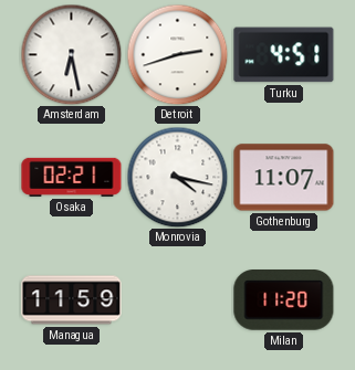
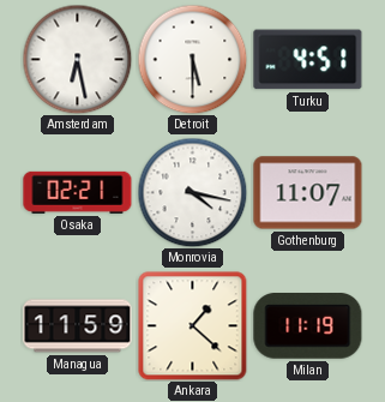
Detroit: 2:42 -> 5:30 (192, 59)
Ankara: none -> 1:22 (193, 326)
Milan: 11:20 -> 11:19 (308, 326)
